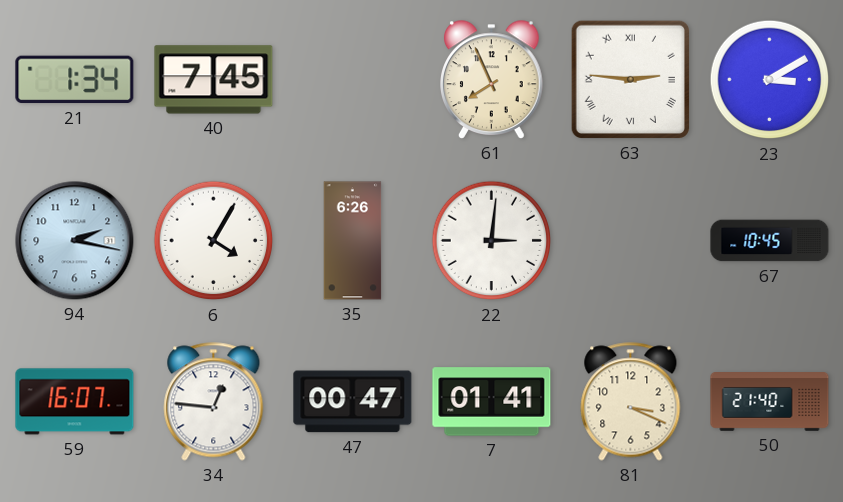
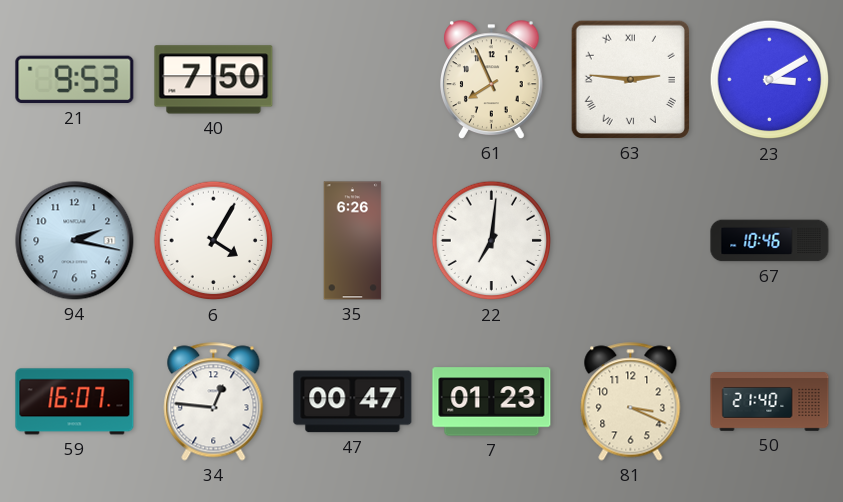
21: 1:34 -> 9:53 (75, 80)
40: 7:45 -> 7:50 (214, 80)
22: 3:01 -> 7:01 (492, 241)
67: 10:45 -> 10:46 (770, 241)
7: 01:41 -> 01:23 (492, 402)
